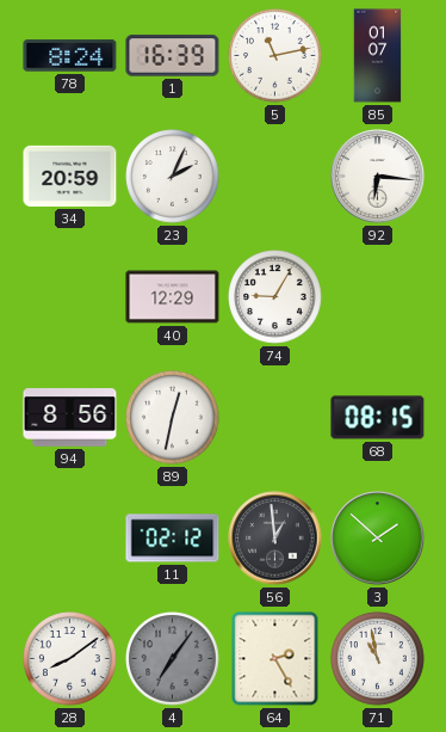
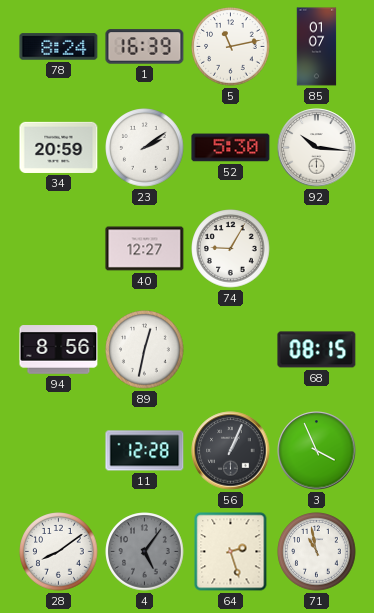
23: 2:04 -> 2:09 (145, 148)
52: none -> 5:30 (231, 148)
92: 6:16 -> 10:16 (317, 148)
40: 12:29 -> 12:27 (145, 249)
11: 02:12 -> 12:28 (145, 451)
56: 12:59 -> 1:04 (231, 451)
3: 1:52 -> 3:56 (317, 451)
4: 7:06 -> 5:06 (145, 552)
64: 2:25 -> 2:27 (231, 552)
